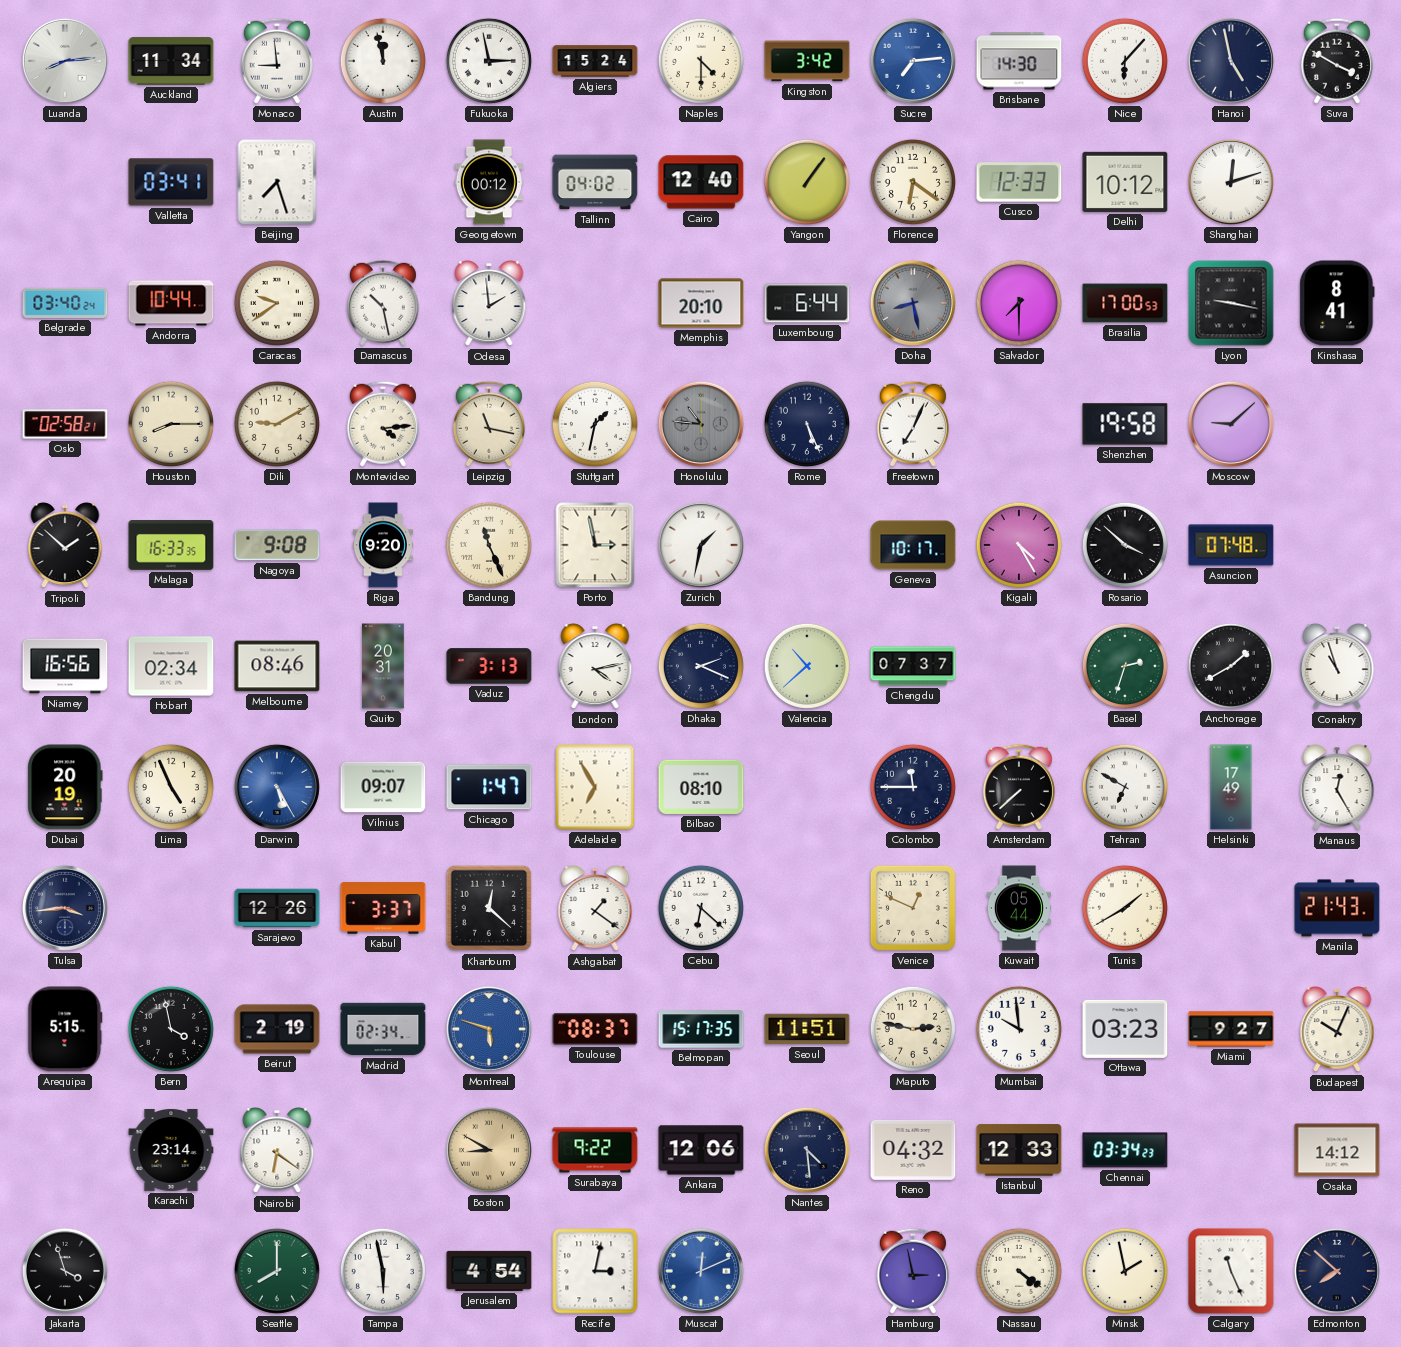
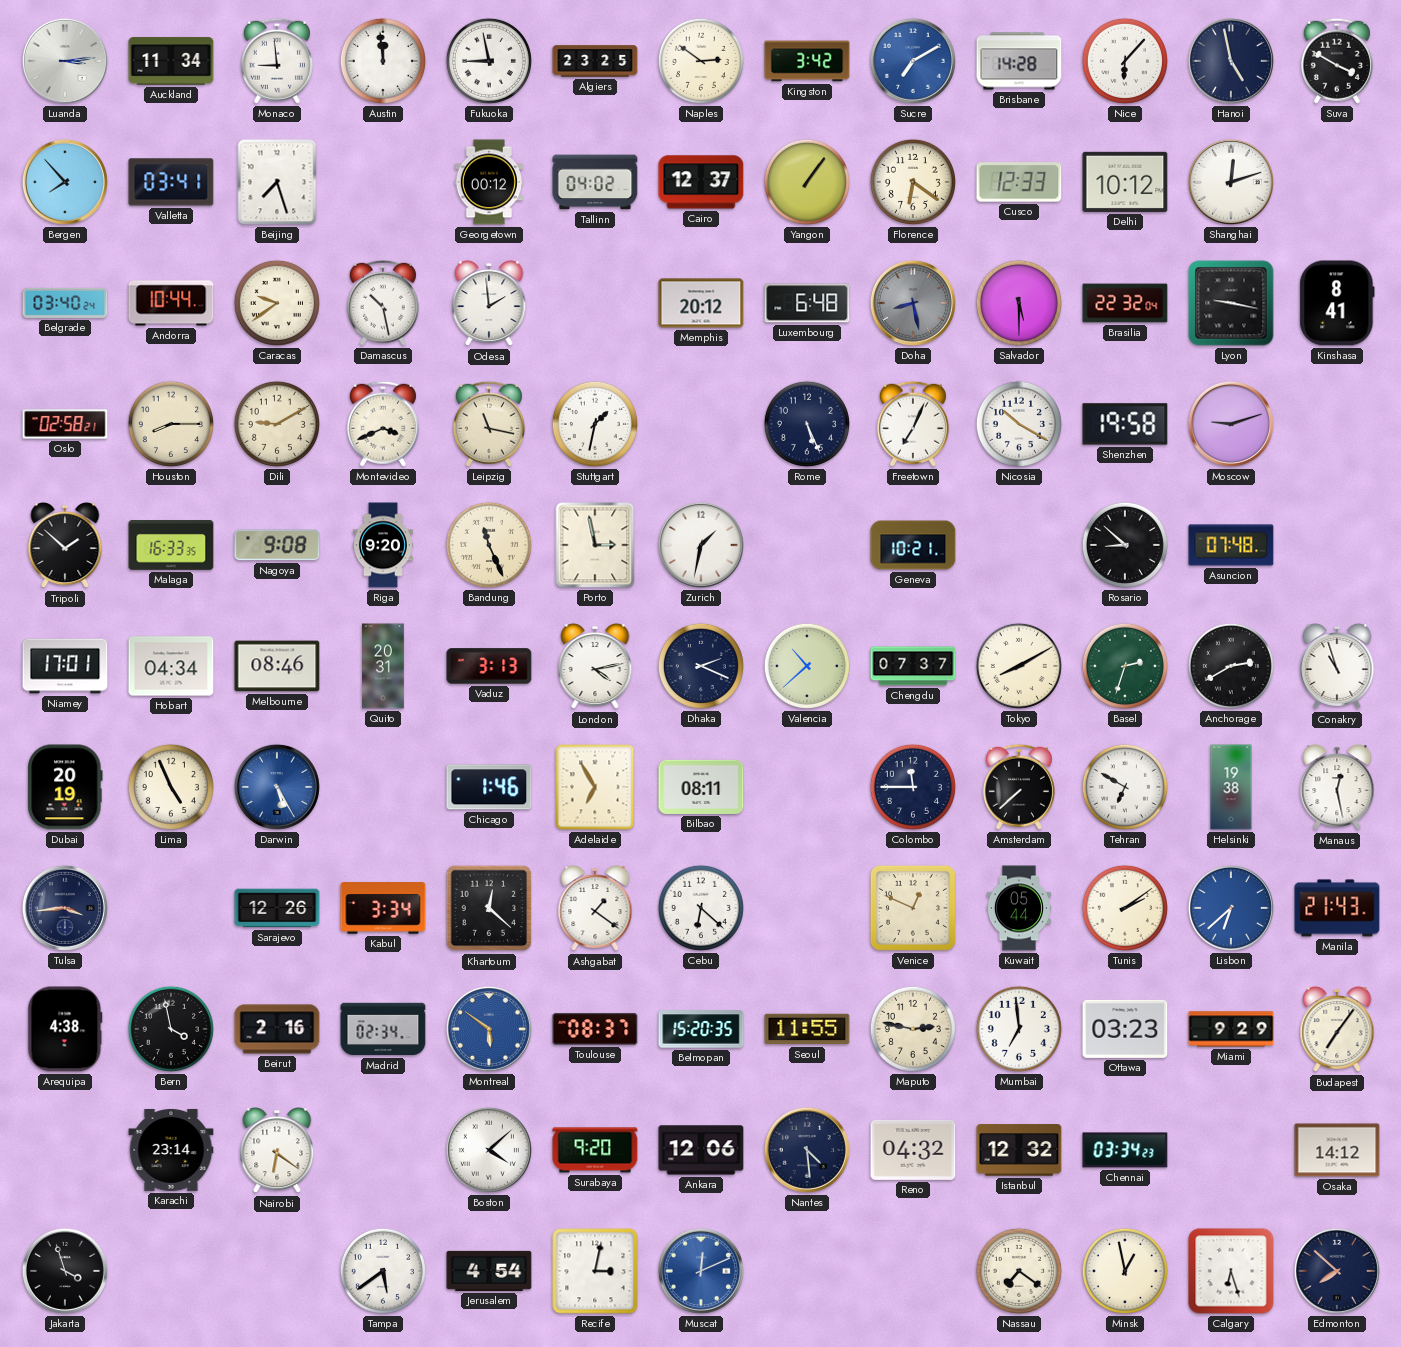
Luanda: 8:14 -> 3:14 (65, 61)
Austin: 11:58 -> 11:59 (383, 61)
Fukuoka: 2:58 -> 8:58 (489, 61)
Algiers: 15:24 -> 23:25 (595, 61)
Naples: 4:30 -> 2:51 (701, 61)
Sucre: 7:14 -> 7:10 (913, 61)
Brisbane: 14:30 -> 14:28 (1019, 61)
Bergen: none -> 7:53 (65, 182)
Cairo: 12:40 -> 12:37 (701, 182)
Memphis: 20:10 -> 20:12 (701, 303)
Luxembourg: 6:44 -> 6:48 (807, 303)
Salvador: 7:30 -> 5:30 (1019, 303)
Brasilia: 17:00 -> 22:32 (1125, 303)
Montevideo: 4:14 -> 3:41 (383, 424)
Honolulu: 10:46 -> none (701, 424)
Nicosia: none -> 10:20 (1019, 424)
Moscow: 9:08 -> 9:12 (1231, 424)
Geneva: 10:17 -> 10:21 (913, 545)
Kigali: 4:25 -> none (1019, 545)
Rosario: 3:52 -> 8:52 (1125, 545)
Niamey: 16:56 -> 17:01 (65, 666)
Hobart: 02:34 -> 04:34 (171, 666)
Tokyo: none -> 8:10 (1019, 666)
Anchorage: 1:40 -> 2:40 (1231, 666)
Vilnius: 09:07 -> none (383, 787)
Chicago: 1:47 -> 1:46 (489, 787)
Bilbao: 08:10 -> 08:11 (701, 787)
Helsinki: 17:49 -> 19:38 (1231, 787)
Manaus: 12:25 -> 12:28 (1337, 788)
Kabul: 3:37 -> 3:34 (383, 908)
Tunis: 1:40 -> 2:09 (1125, 908)
Lisbon: none -> 6:38 (1231, 908)
Arequipa: 5:15 -> 4:38 (65, 1029)
Beirut: 2:19 -> 2:16 (277, 1029)
Montreal: 5:48 -> 5:51 (489, 1029)
Belmopan: 15:17 -> 15:20 (701, 1029)
Seoul: 11:51 -> 11:55 (807, 1029)
Mumbai: 9:59 -> 6:59 (1019, 1029)
Miami: 9:27 -> 9:29 (1231, 1029)
Budapest: 10:04 -> 7:06 (1337, 1030)
Boston: 8:50 -> 4:08 (489, 1150)
Boston dial: champagne -> white (489, 1150)
Surabaya: 9:22 -> 9:20 (595, 1150)
Istanbul: 12:33 -> 12:32 (1019, 1150)
Seattle: 8:00 -> none (277, 1271)
Tampa: 5:58 -> 5:39 (383, 1271)
Hamburg: 2:58 -> none (913, 1271)
Nassau: 4:21 -> 7:21 (1019, 1271)
Minsk: 1:58 -> 12:58 (1125, 1271)
Calgary: 11:26 -> 6:27 (1231, 1271)
